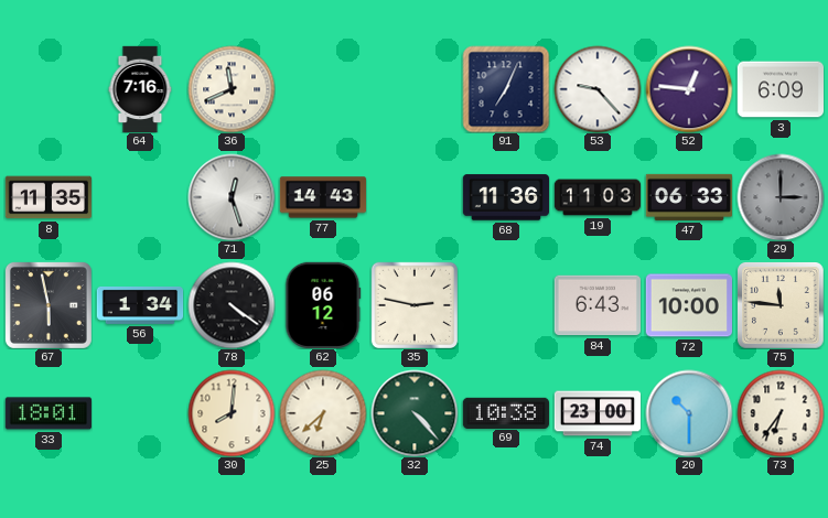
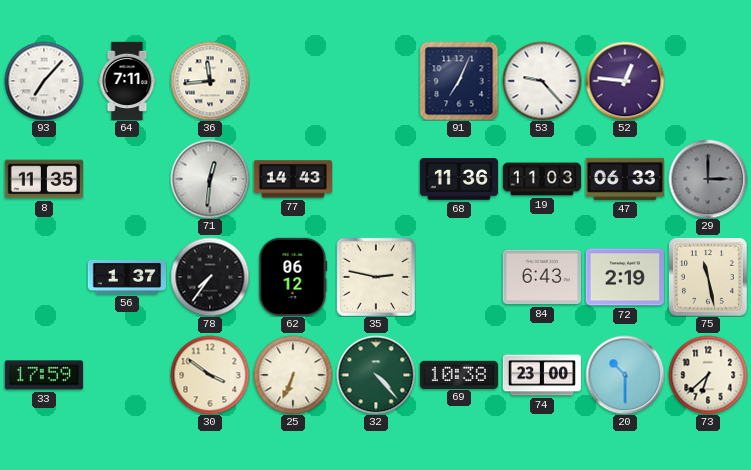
93: none -> 7:07 (44, 81)
64: 7:16 -> 7:11 (127, 81)
36: 11:41 -> 11:44 (210, 81)
3: 6:09 -> none (779, 89)
71: 12:27 -> 12:31 (210, 179)
67: 5:58 -> none (49, 305)
56: 1:34 -> 1:37 (127, 277)
78: 4:21 -> 7:36 (210, 277)
72: 10:00 -> 2:19 (624, 277)
75: 11:46 -> 11:28 (708, 277)
33: 18:01 -> 17:59 (43, 375)
30: 8:01 -> 3:51 (210, 375)
25: 6:38 -> 6:34 (293, 375)
73: 6:36 -> 6:38 (708, 375)
